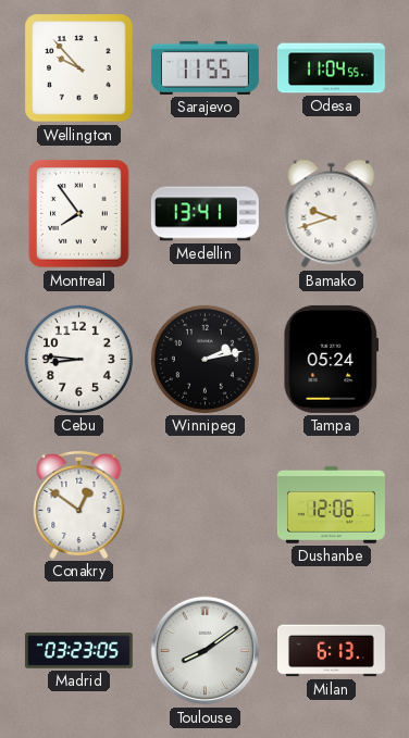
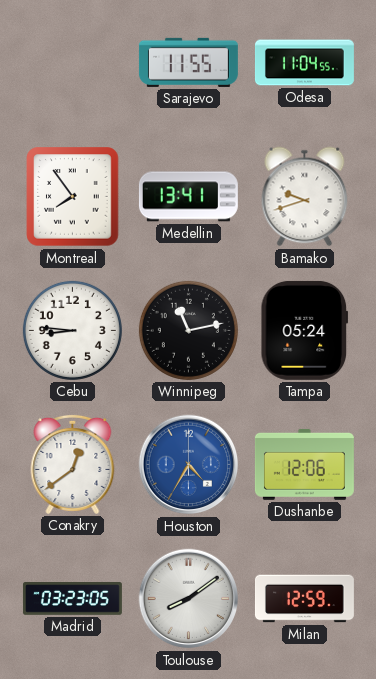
Wellington: 9:53 -> none (79, 68)
Winnipeg: 2:13 -> 11:13 (188, 330)
Conakry: 12:51 -> 12:39 (73, 464)
Houston: none -> 4:35 (189, 465)
Milan: 6:13 -> 12:59 (304, 599)
